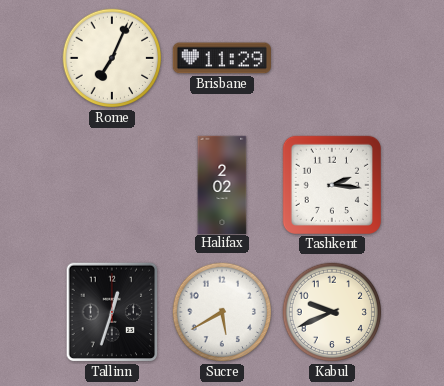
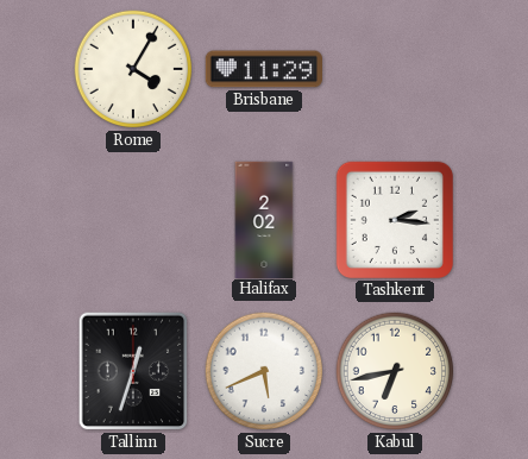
Rome: 7:04 -> 4:05 (133, 69)
Sucre: 5:40 -> 5:41 (264, 371)
Kabul: 9:41 -> 6:43 (395, 371)
